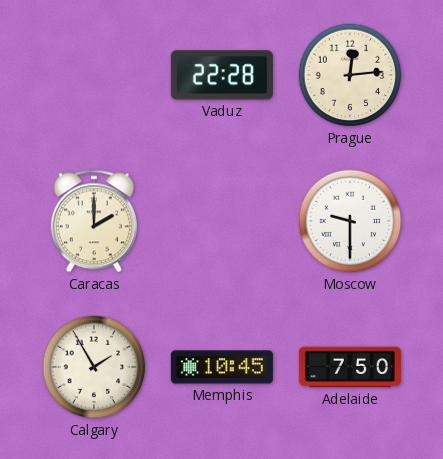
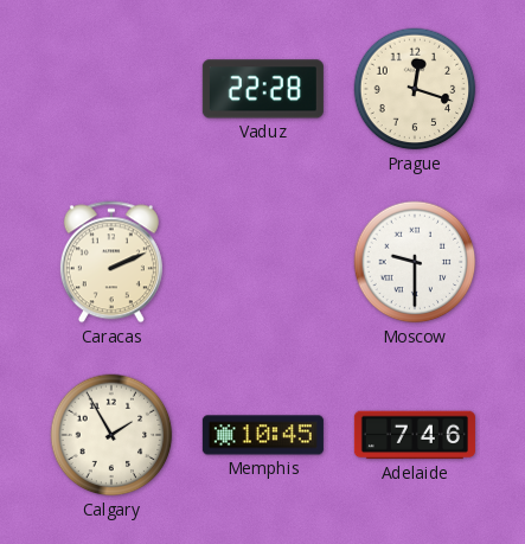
Prague: 12:14 -> 12:18 (415, 89)
Caracas: 2:00 -> 2:11 (111, 262)
Adelaide: 7:50 -> 7:46 (415, 435)
